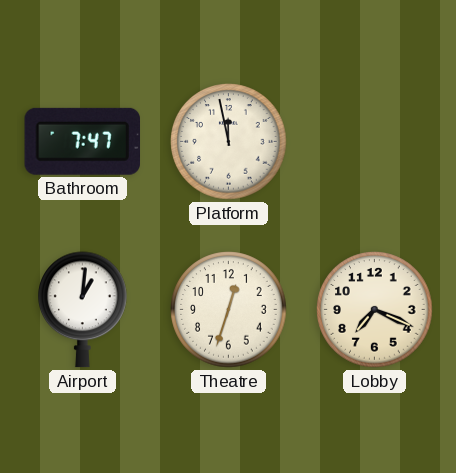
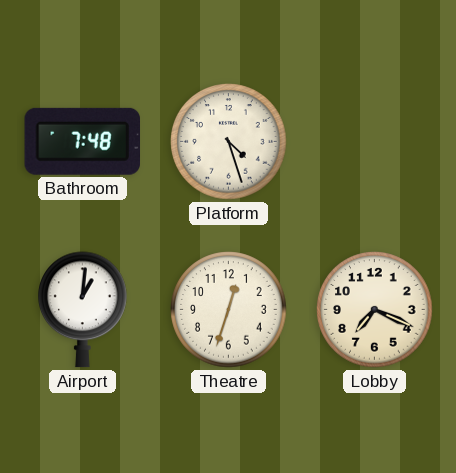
Bathroom: 7:47 -> 7:48 (82, 141)
Platform: 11:58 -> 4:27 (229, 142)
